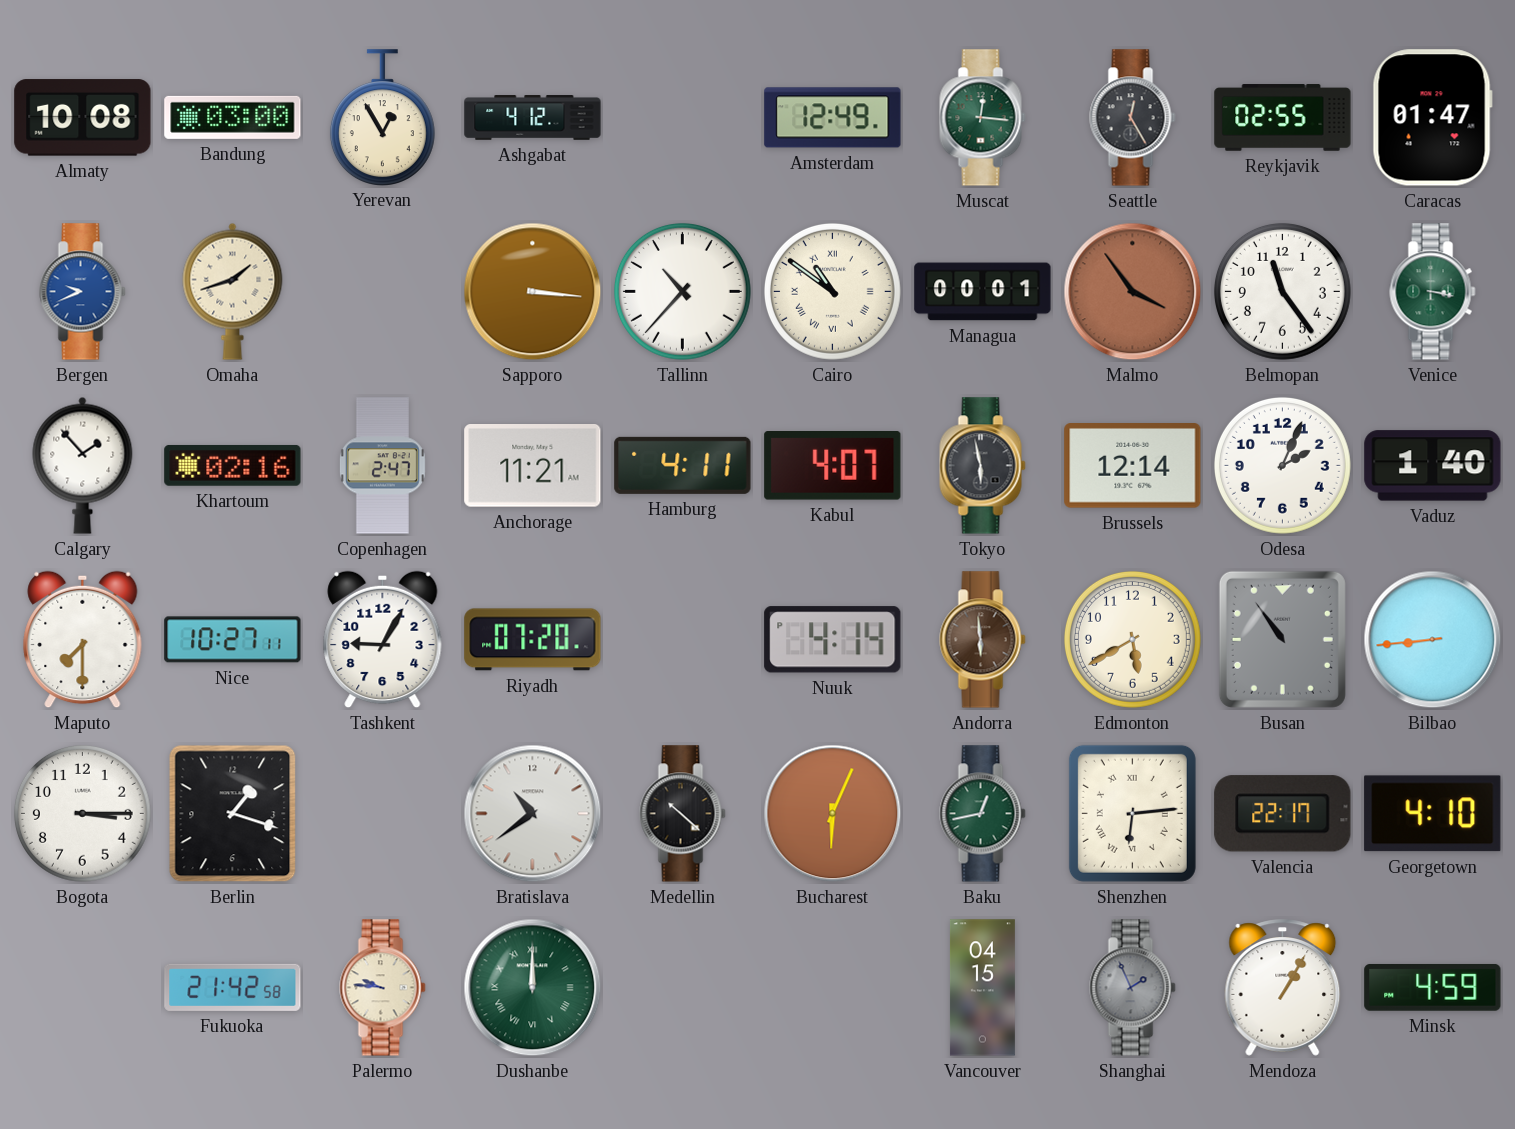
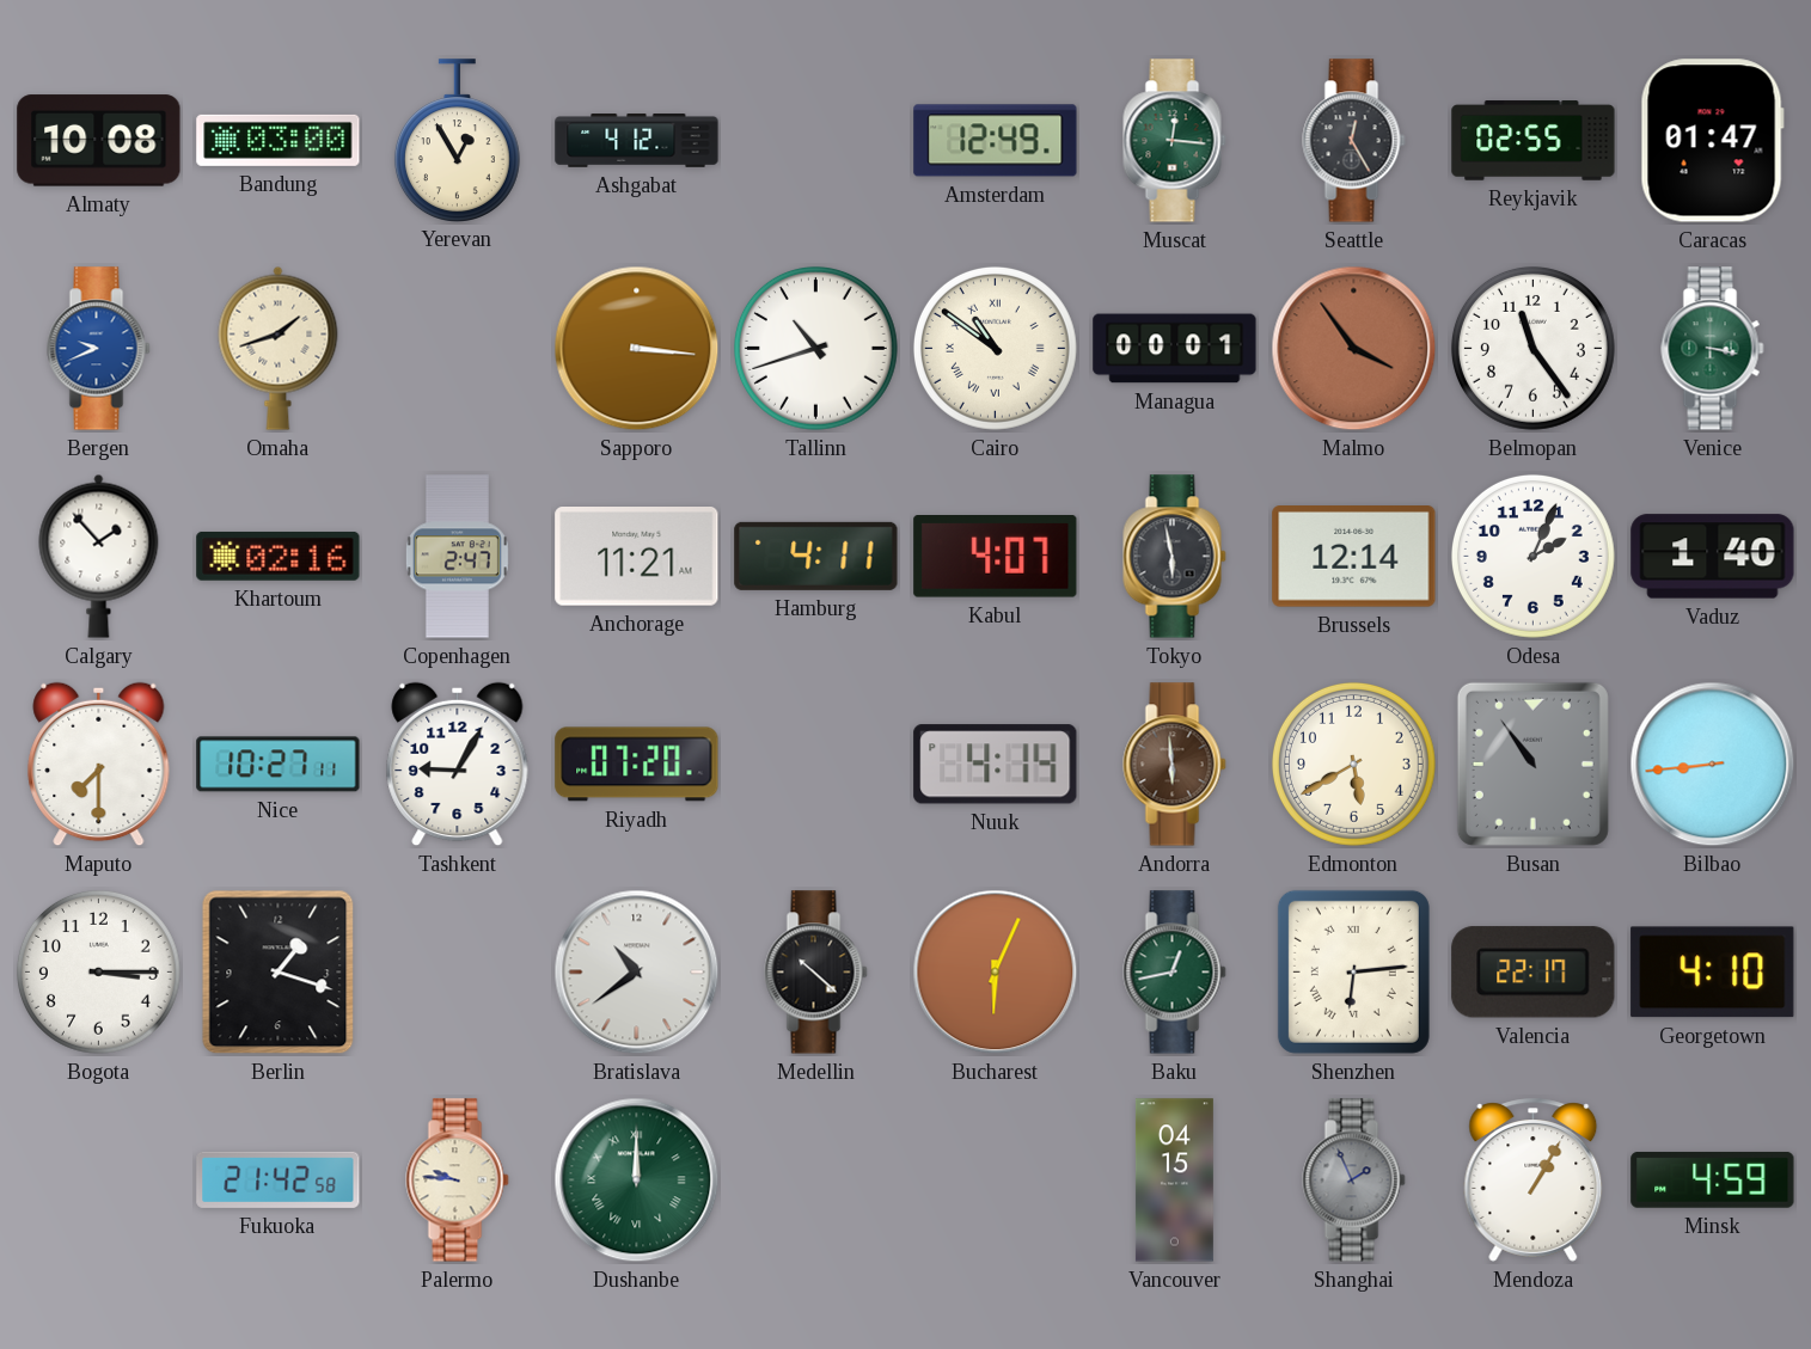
Tallinn: 10:37 -> 10:42 (815, 348)
